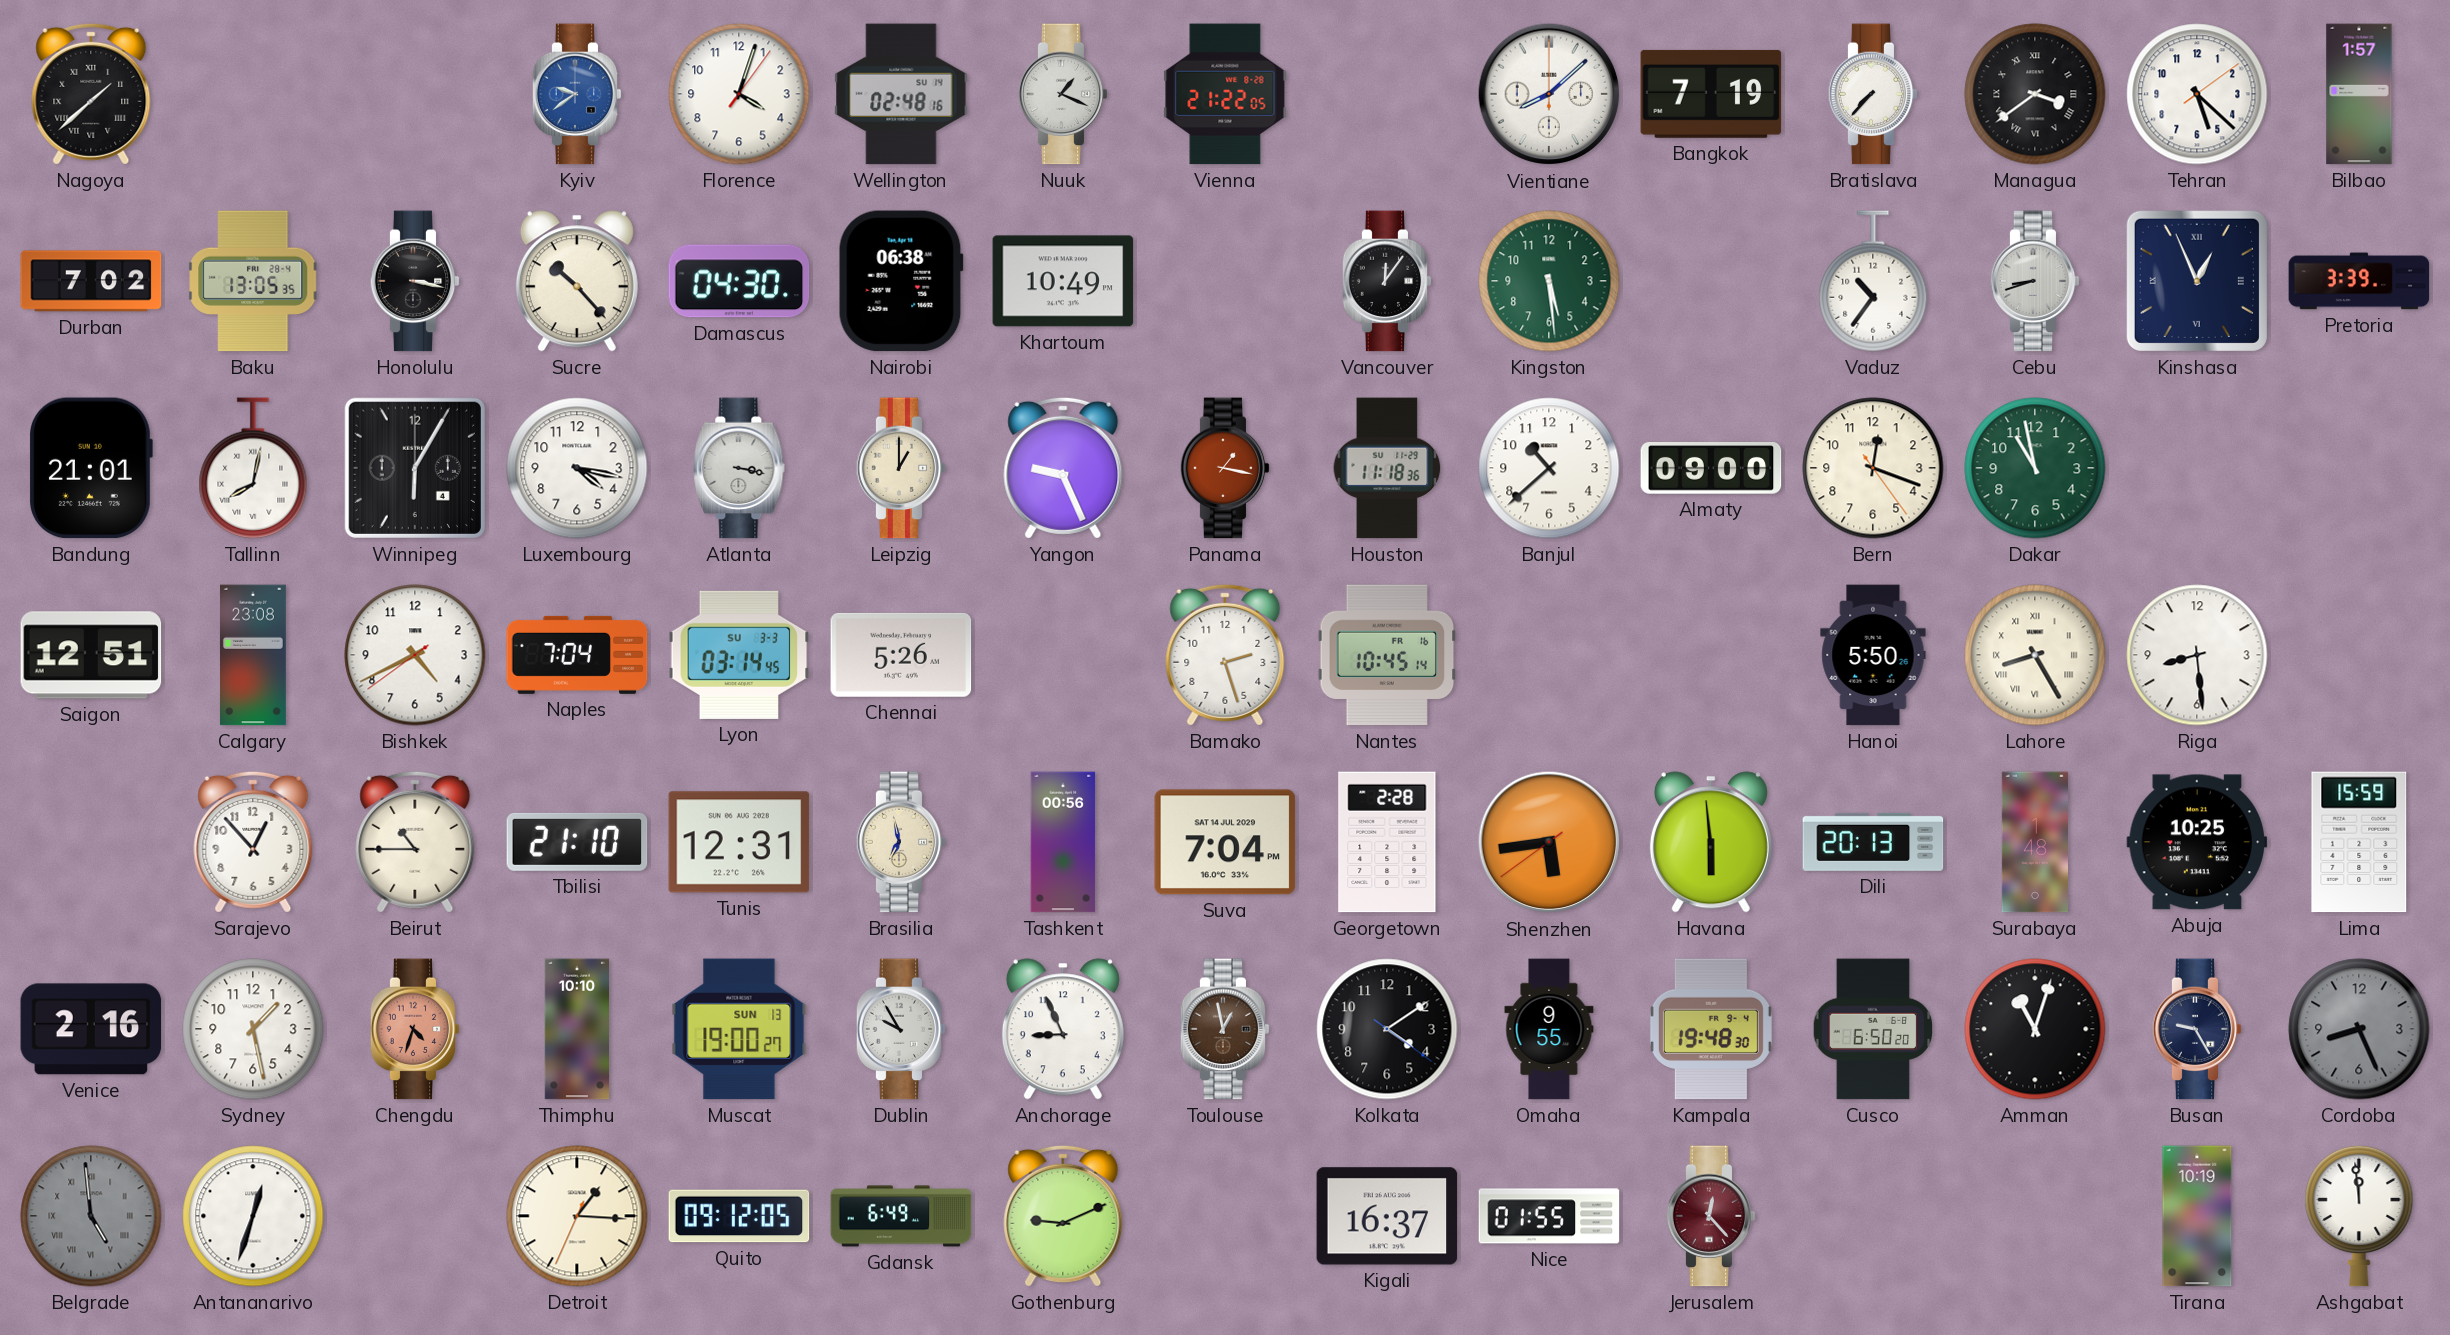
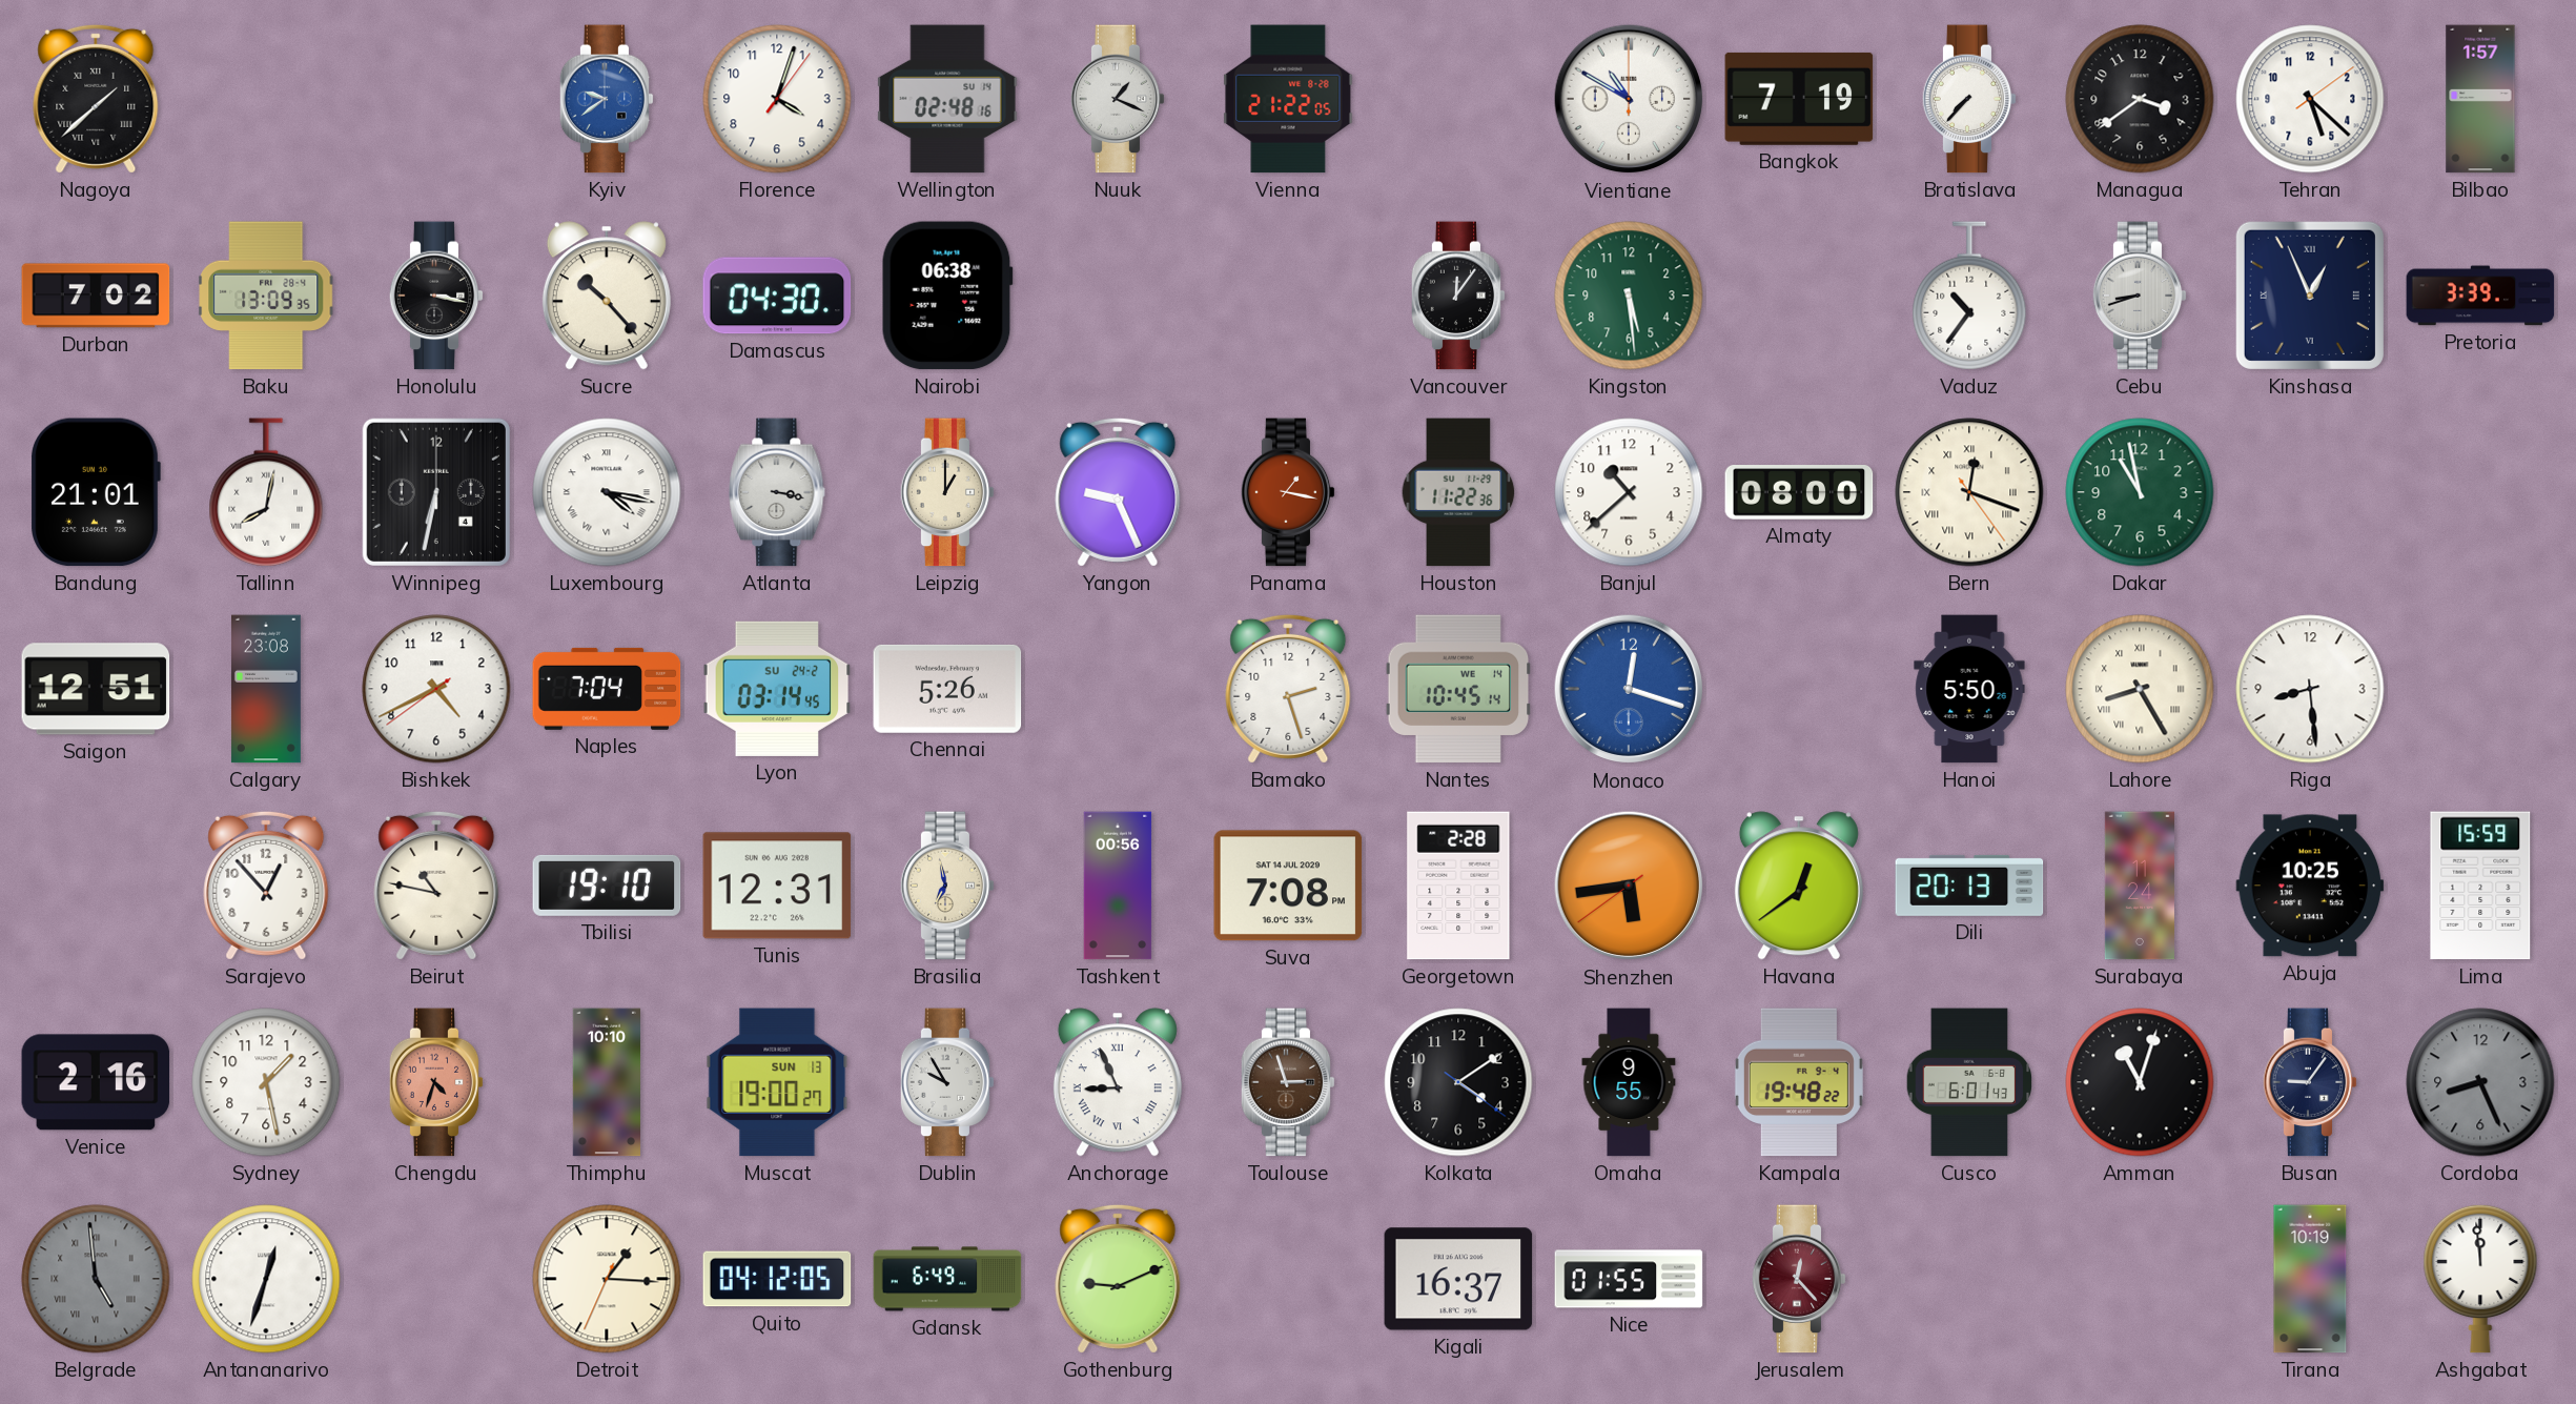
Vientiane: 8:08 -> 10:50 (1629, 99)
Managua numerals: Roman -> Arabic (2140, 99)
Baku: 13:05 -> 13:09 (267, 296)
Khartoum: 10:49 -> none (1063, 281)
Winnipeg: 6:05 -> 6:32 (436, 492)
Luxembourg numerals: Arabic -> Roman (607, 492)
Houston: 11:18 -> 11:22 (1458, 492)
Almaty: 09:00 -> 08:00 (1799, 492)
Bern numerals: Arabic -> Roman (1969, 492)
Lyon date: SU 3-3 -> SU 24-2 (777, 689)
Nantes date: FR 16 -> WE 14 (1458, 689)
Monaco: none -> 12:18 (1629, 689)
Beirut: 10:45 -> 10:47 (436, 886)
Tbilisi: 21:10 -> 19:10 (607, 886)
Suva: 7:04 -> 7:08 (1288, 886)
Havana: 5:59 -> 12:39 (1799, 886)
Surabaya: 1:48 -> 11:24 (2140, 886)
Anchorage numerals: Arabic -> Roman (1118, 1082)
Toulouse: 12:58 -> 2:57 (1288, 1082)
Kampala: 19:48:30 -> 19:48:22 (1799, 1082)
Cusco: 6:50 -> 6:01 (1969, 1082)
Busan: 9:25 -> 9:06 (2310, 1082)
Quito: 09:12 -> 04:12 (777, 1279)
